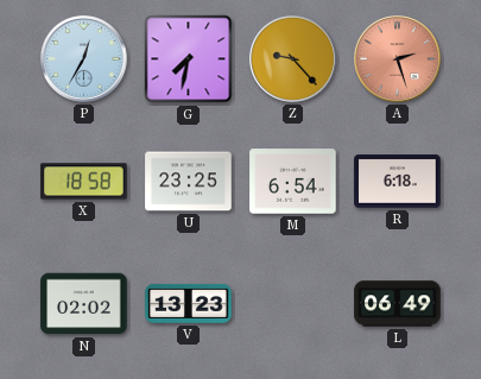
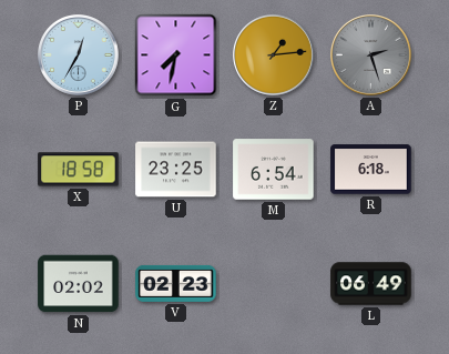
Z: 9:23 -> 1:14 (274, 55)
A dial: salmon -> grey (371, 55)
V: 13:23 -> 02:23 (176, 283)
